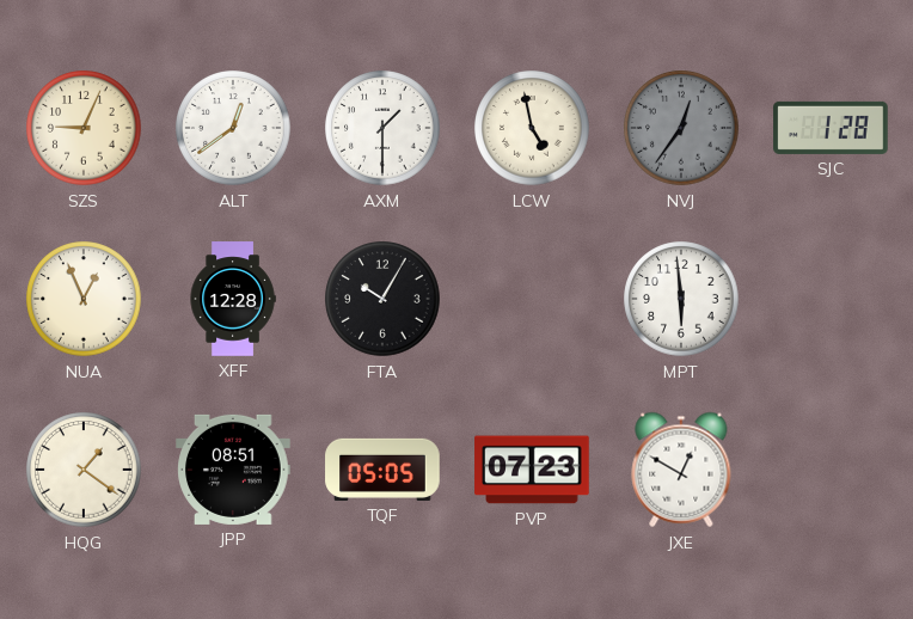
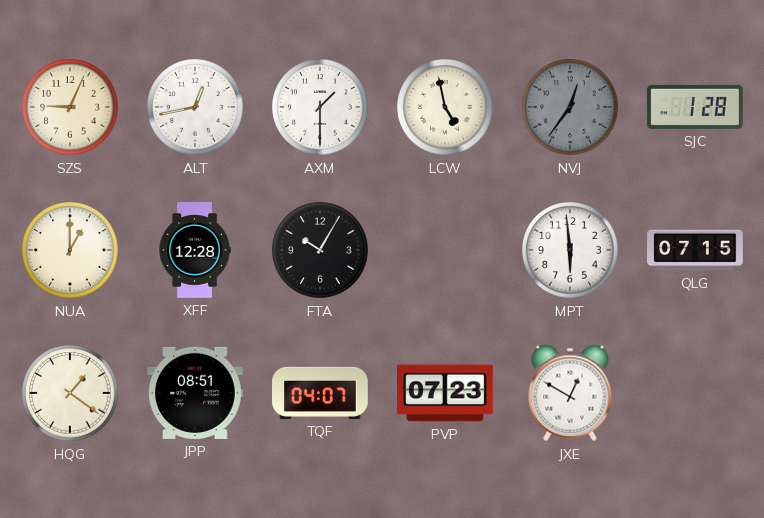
ALT: 12:39 -> 12:43 (195, 107)
NUA: 12:56 -> 1:00 (70, 250)
QLG: none -> 07:15 (695, 250)
TQF: 05:05 -> 04:07 (320, 393)
